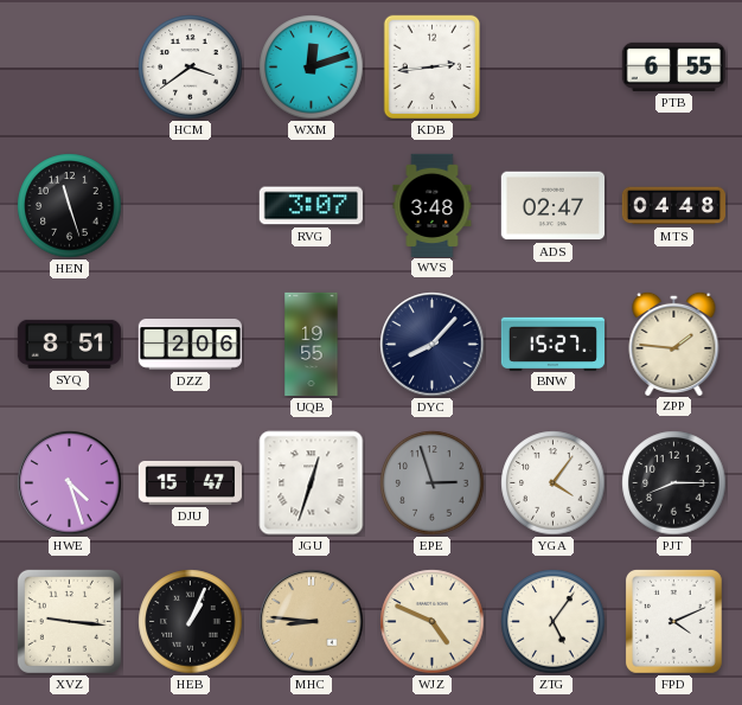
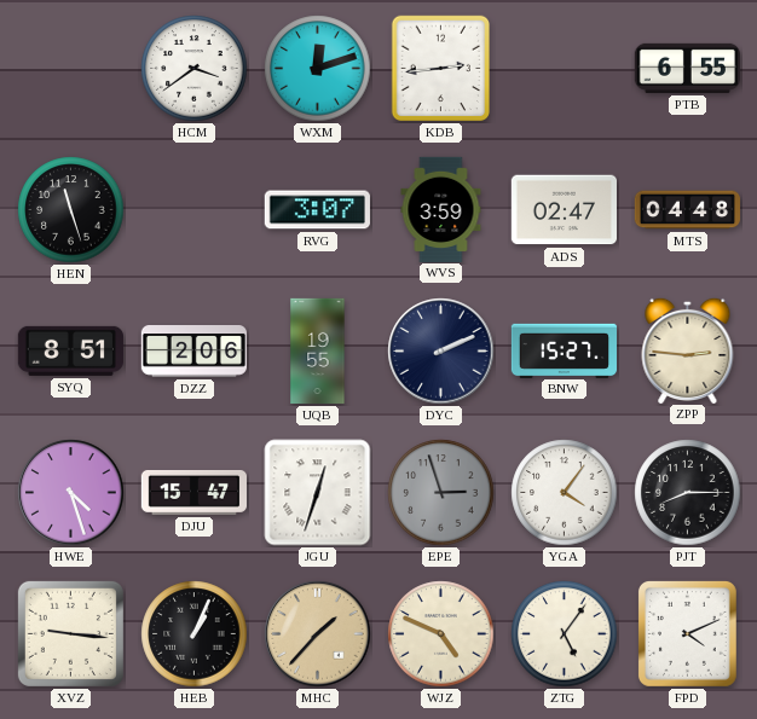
WVS: 3:48 -> 3:59 (441, 209)
DYC: 8:07 -> 2:11 (441, 352)
ZPP: 1:46 -> 2:46 (688, 349)
MHC: 8:46 -> 1:37 (318, 634)
